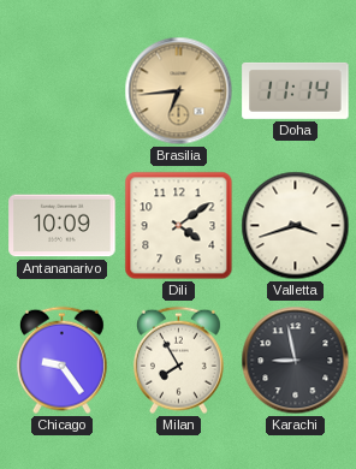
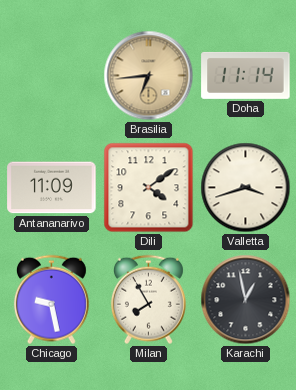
Antananarivo: 10:09 -> 11:09 (52, 188)
Chicago: 9:24 -> 9:28 (51, 300)
Karachi: 8:58 -> 12:58 (246, 300)
